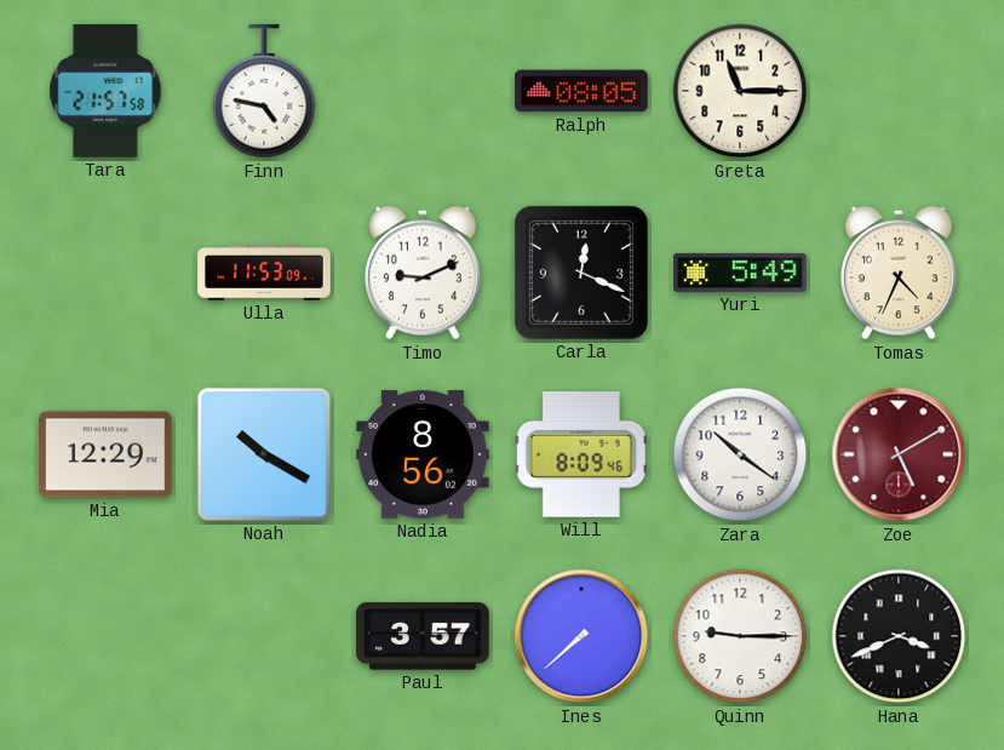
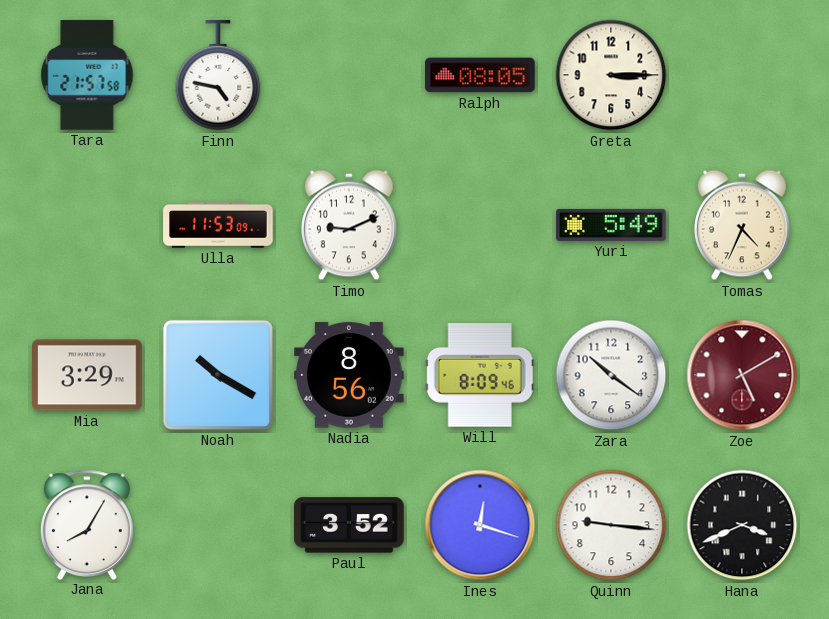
Greta: 11:15 -> 3:15 (611, 75)
Carla: 12:19 -> none (581, 273)
Mia: 12:29 -> 3:29 (87, 375)
Jana: none -> 8:05 (87, 524)
Paul: 3:57 -> 3:52 (349, 525)
Ines: 7:38 -> 12:18 (480, 525)
Quinn: 9:15 -> 9:16 (611, 525)
